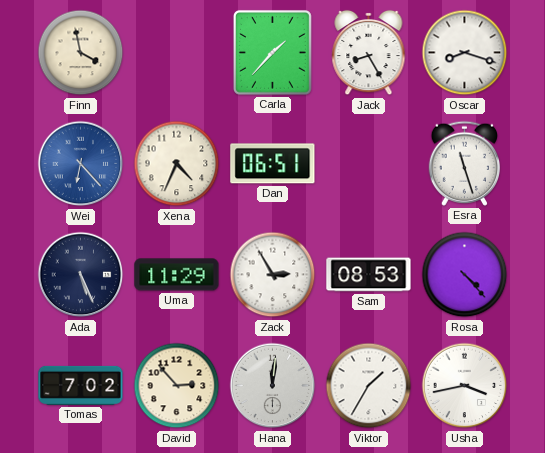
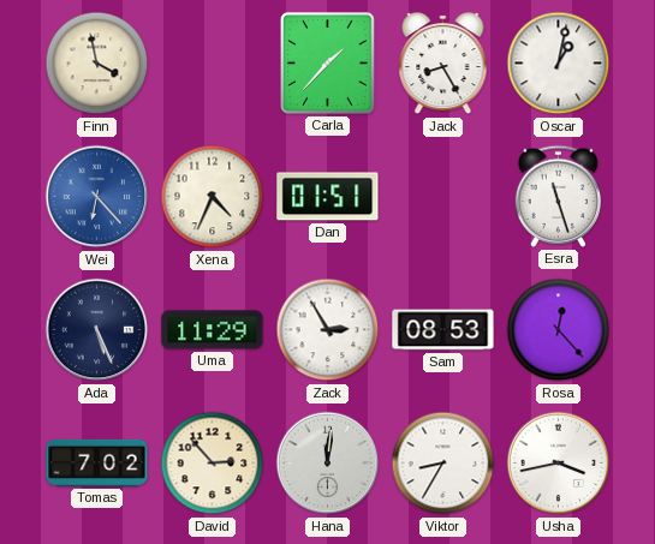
Oscar: 8:18 -> 1:02 (559, 64)
Dan: 06:51 -> 01:51 (328, 197)
Rosa: 4:23 -> 12:23 (559, 330)
Viktor: 1:35 -> 8:35 (443, 464)
